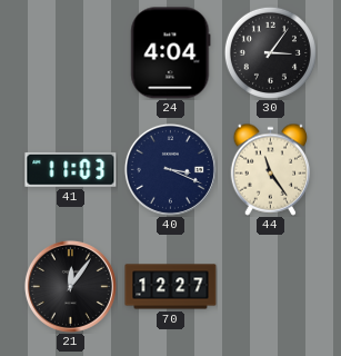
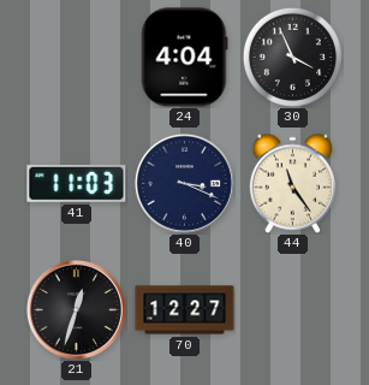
30: 3:06 -> 3:56 (292, 57)
21: 12:06 -> 12:33 (76, 309)
